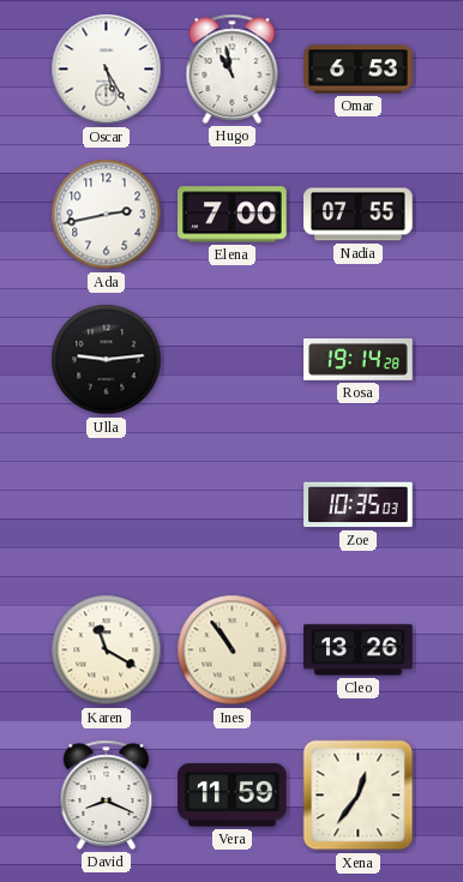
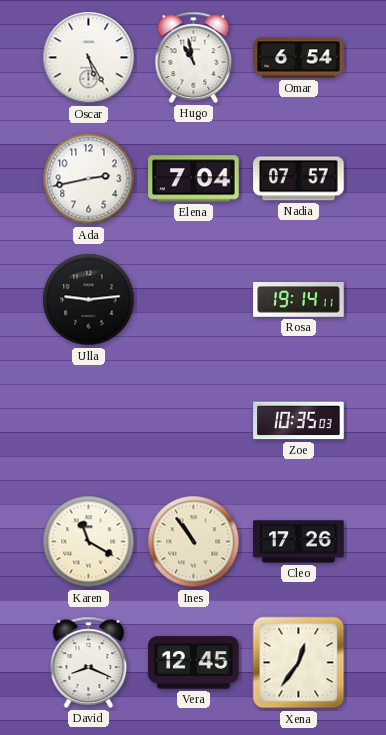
Omar: 6:53 -> 6:54 (299, 58)
Elena: 7:00 -> 7:04 (194, 179)
Nadia: 07:55 -> 07:57 (299, 179)
Rosa: 19:14:28 -> 19:14:11 (299, 300)
Cleo: 13:26 -> 17:26 (299, 542)
Vera: 11:59 -> 12:45 (194, 663)
